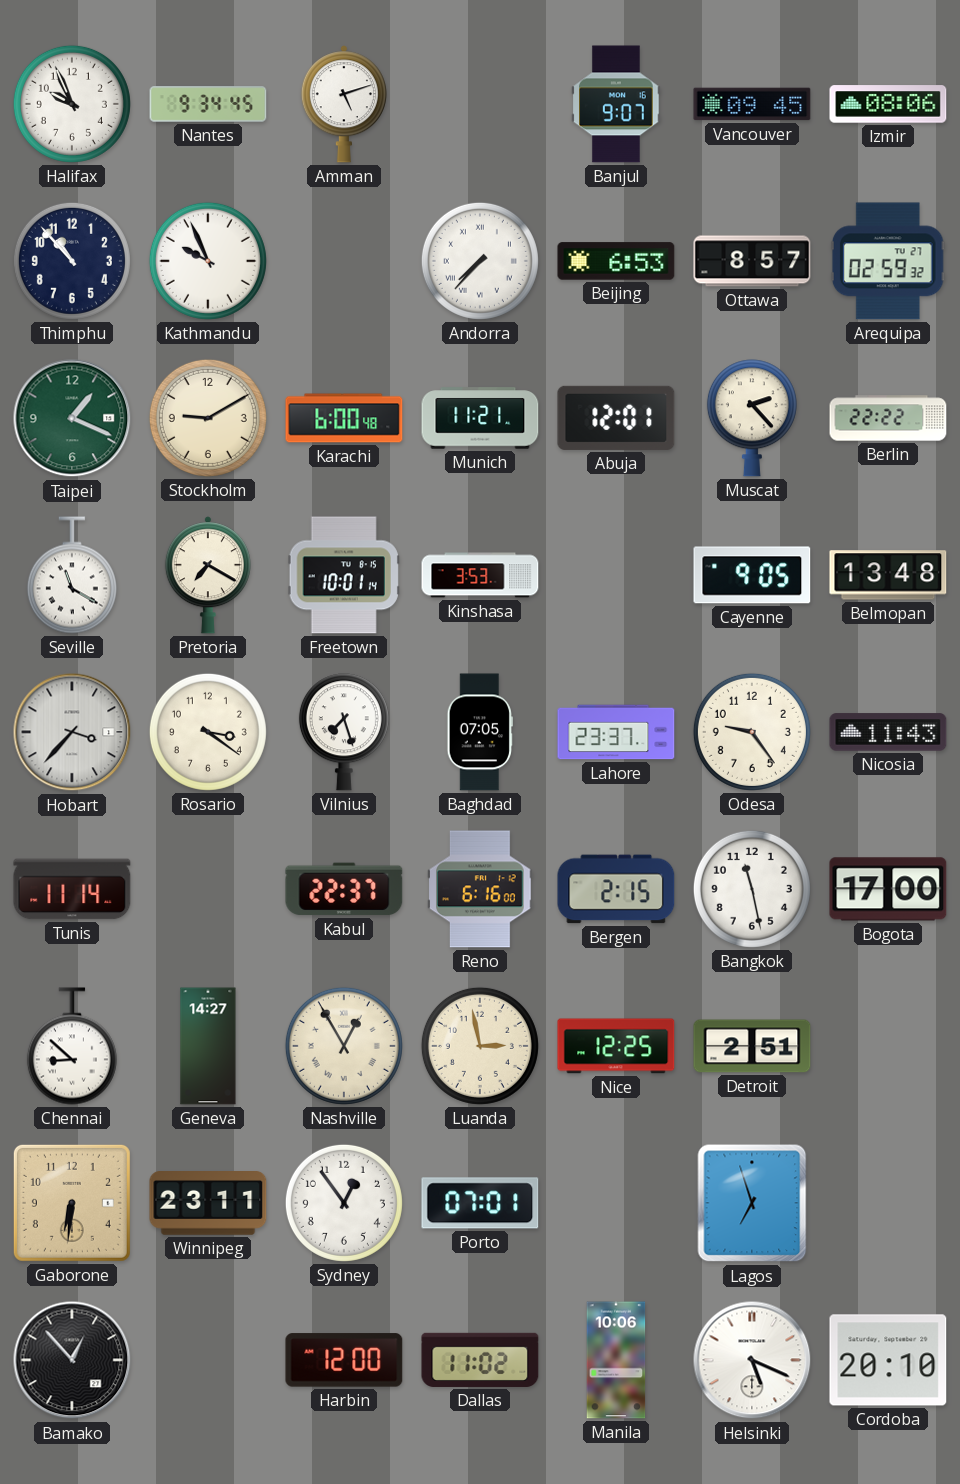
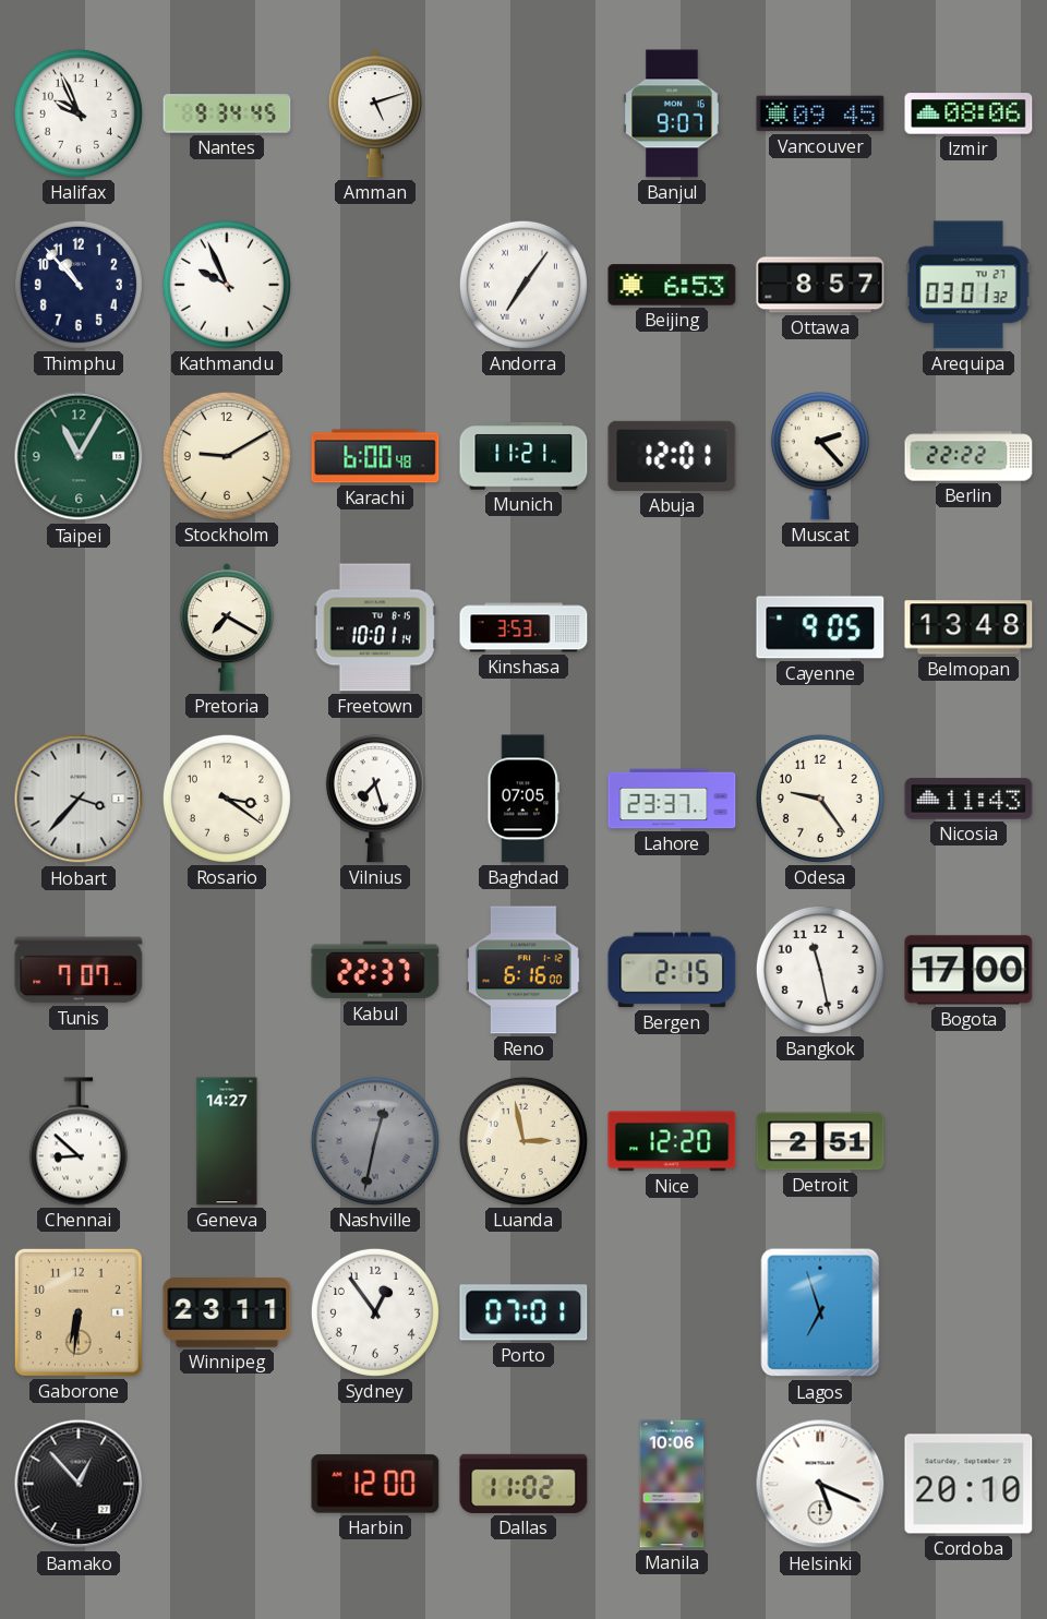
Andorra: 7:37 -> 7:06 (523, 285)
Arequipa: 02:59 -> 03:01 (968, 285)
Taipei: 1:19 -> 11:05 (79, 456)
Seville: 11:20 -> none (72, 575)
Tunis: 11:14 -> 7:07 (79, 970)
Nashville: 12:55 -> 12:32 (375, 1141)
Nashville dial: cream -> grey (375, 1141)
Nice: 12:25 -> 12:20 (672, 1141)
